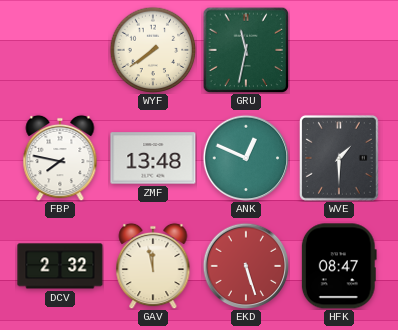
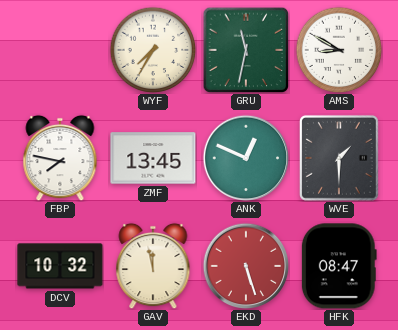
WYF: 7:39 -> 7:35 (153, 50)
AMS: none -> 8:50 (339, 50)
ZMF: 13:48 -> 13:45 (153, 158)
DCV: 2:32 -> 10:32 (60, 266)
